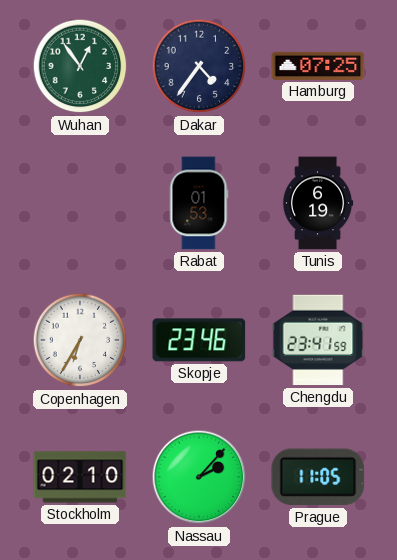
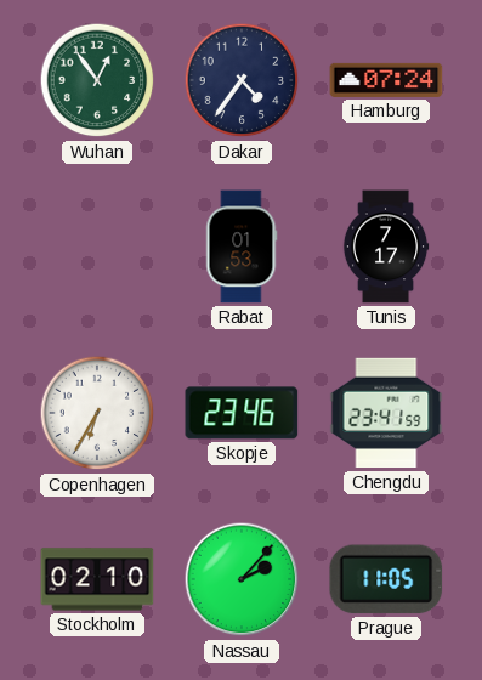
Hamburg: 07:25 -> 07:24 (386, 80)
Tunis: 6:19 -> 7:17 (386, 246)
